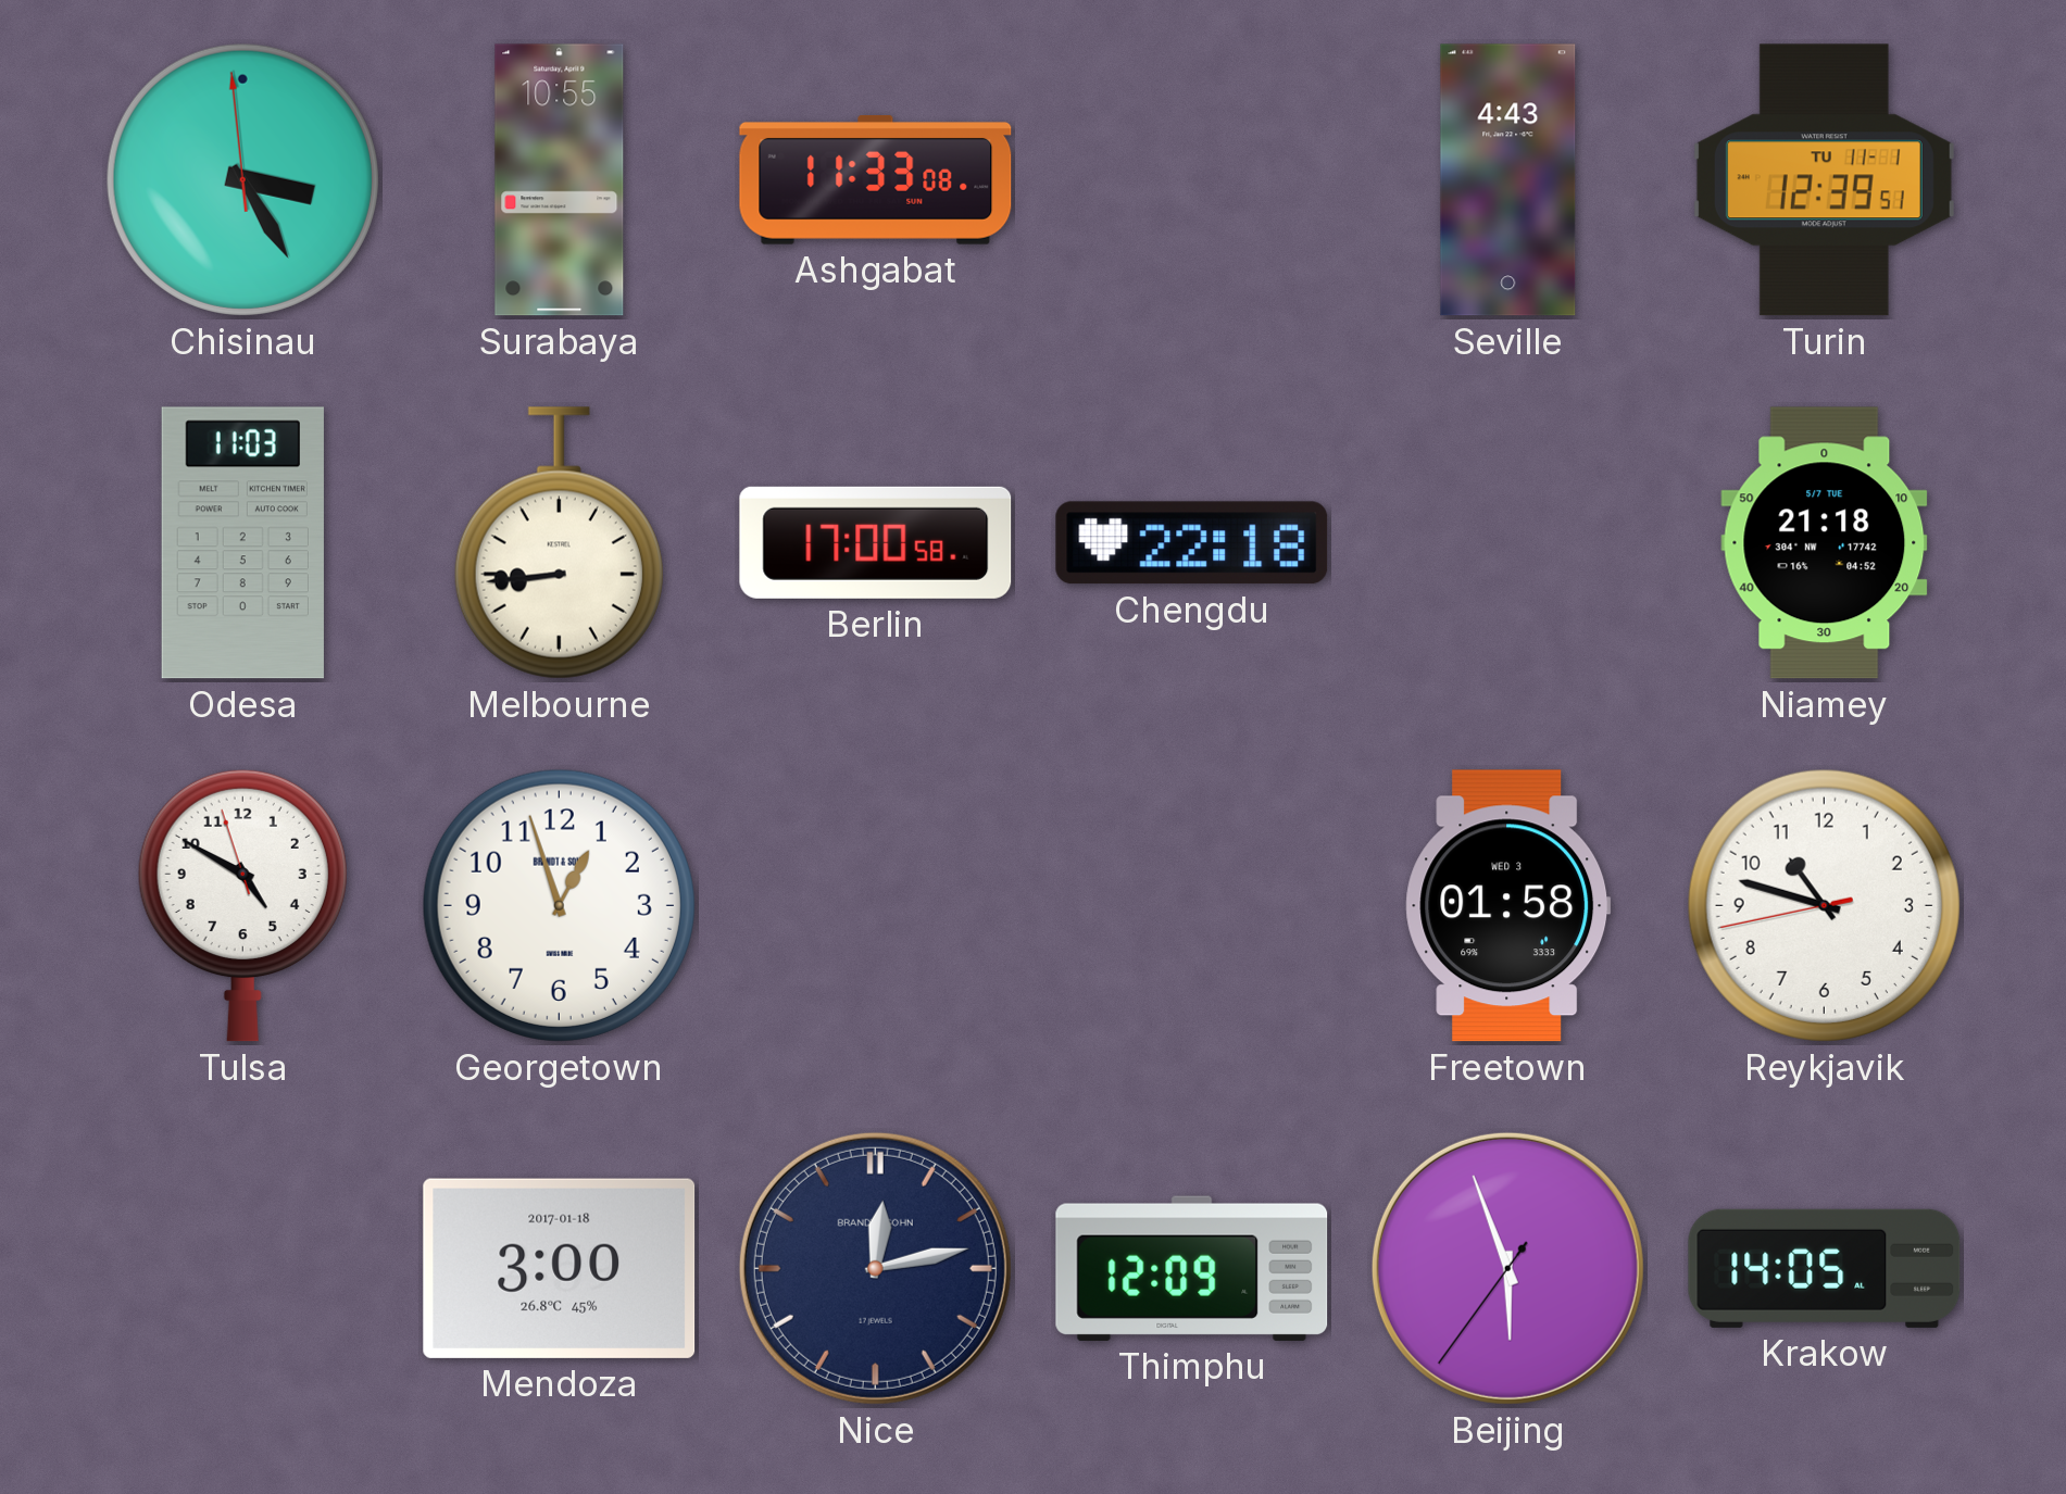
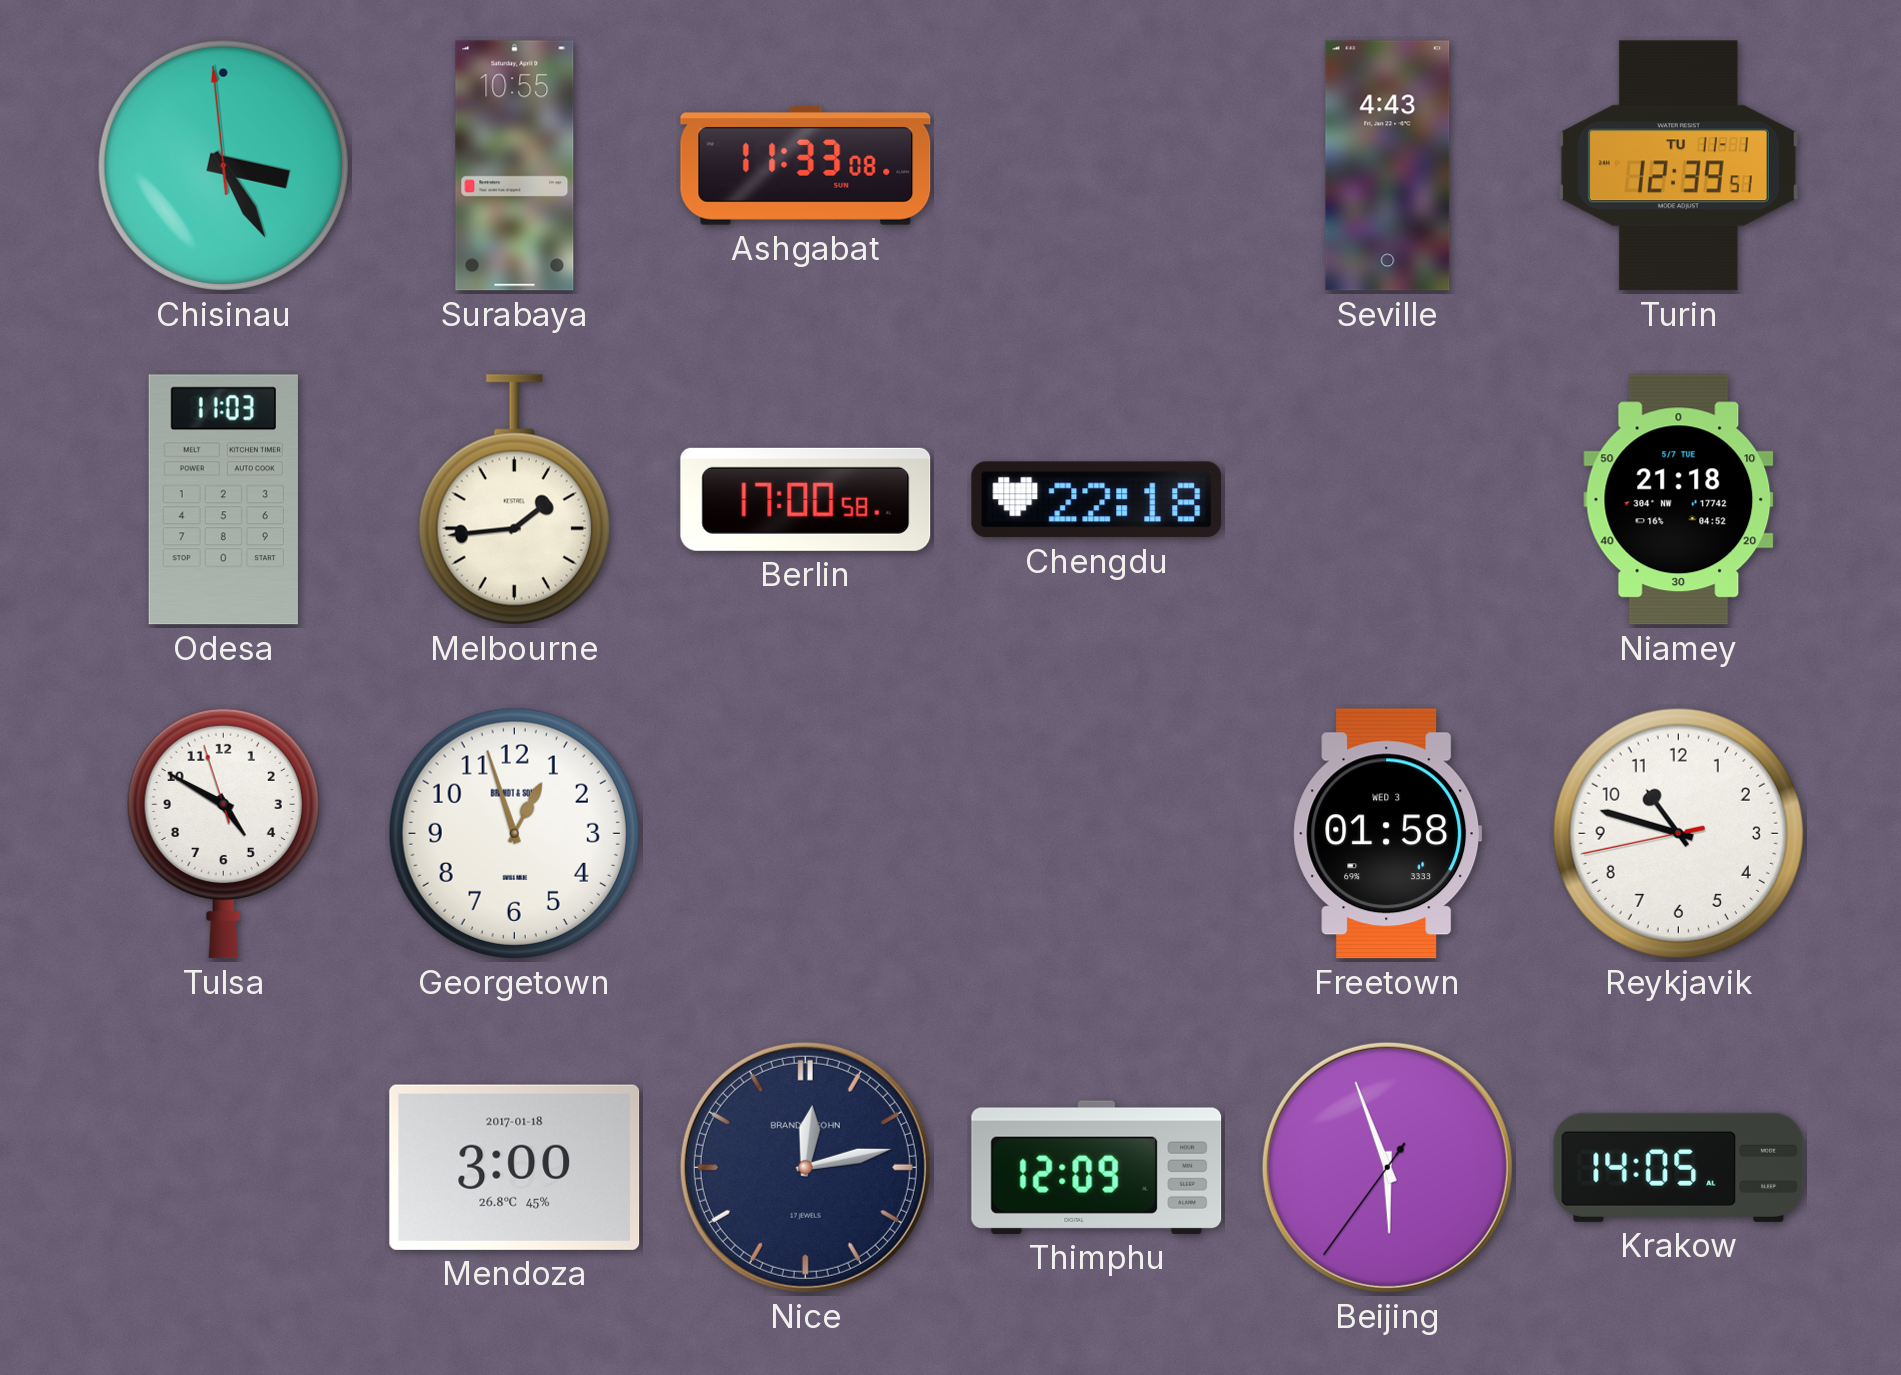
Melbourne: 8:44 -> 1:44 (514, 500)
